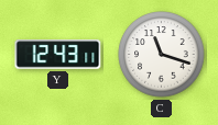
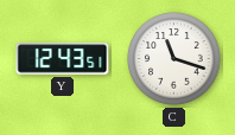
Y: 12:43:11 -> 12:43:51 (63, 59)
